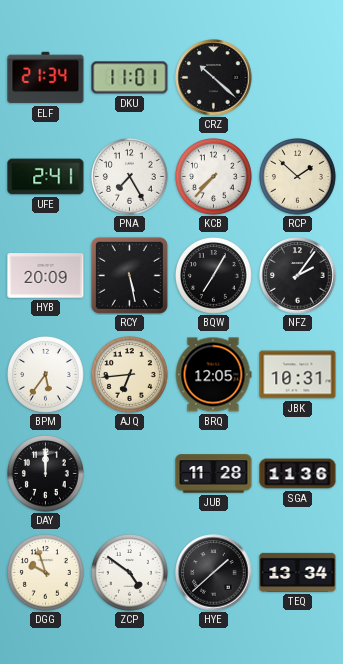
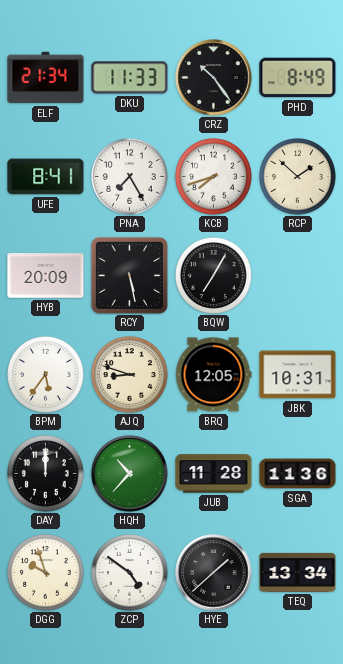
DKU: 11:01 -> 11:33 (130, 78)
CRZ: 10:22 -> 10:24 (214, 78)
PHD: none -> 8:49 (298, 78)
UFE: 2:41 -> 8:41 (46, 177)
KCB: 7:37 -> 7:42 (214, 177)
NFZ: 2:06 -> none (298, 276)
AJQ: 6:44 -> 8:48 (130, 375)
HQH: none -> 10:37 (130, 474)
